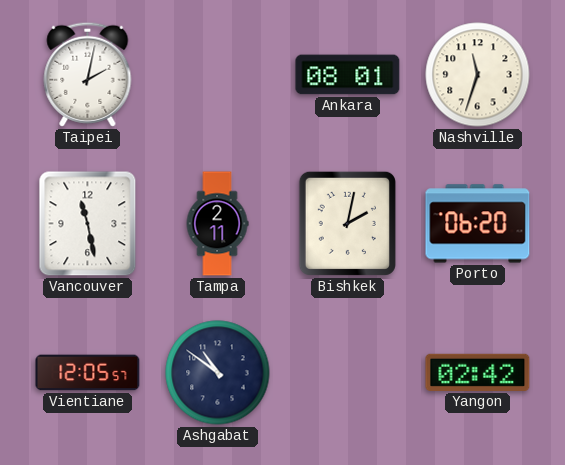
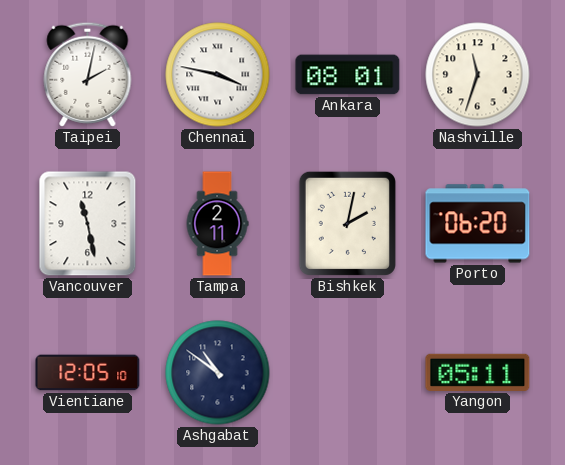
Chennai: none -> 3:47 (218, 75)
Vientiane: 12:05:57 -> 12:05:10 (88, 373)
Yangon: 02:42 -> 05:11 (478, 372)
